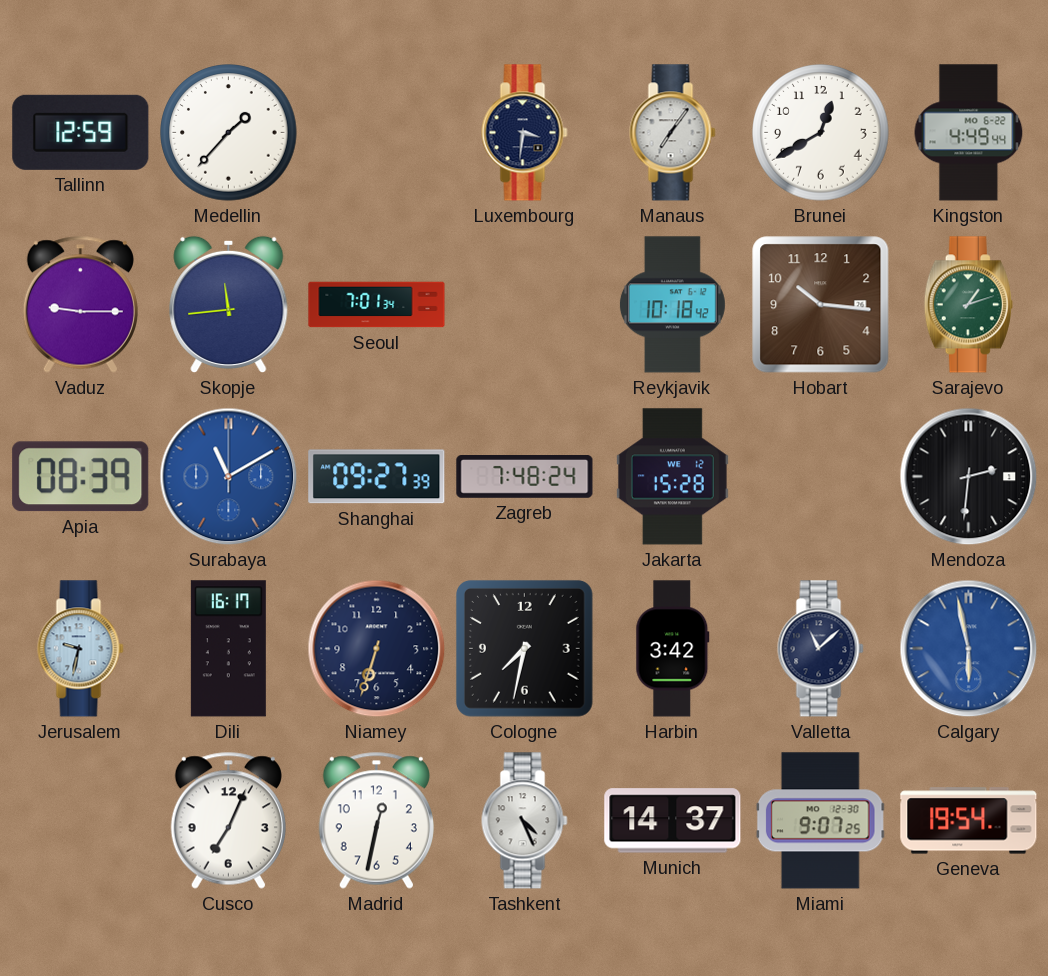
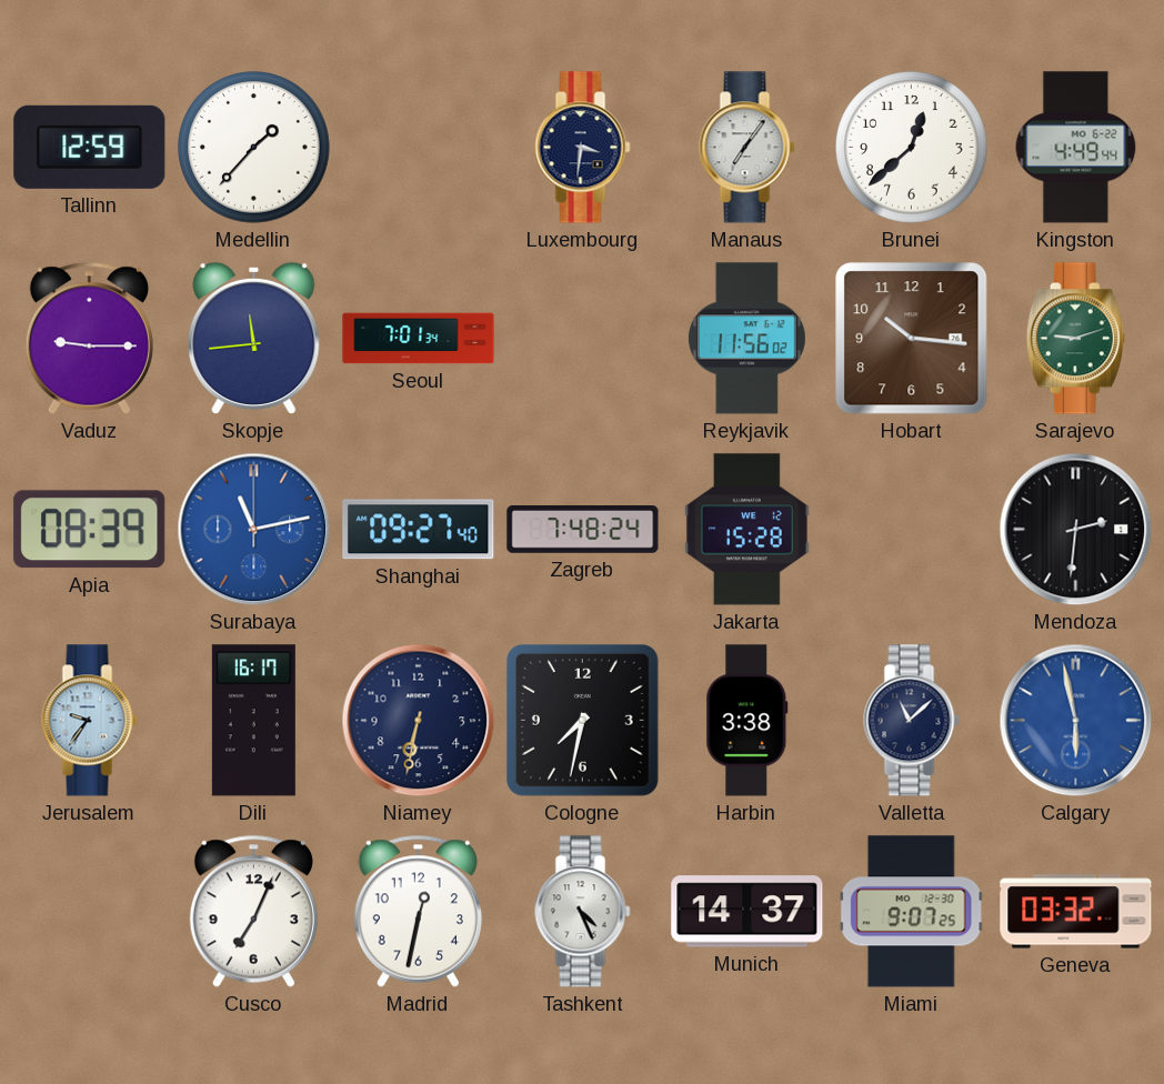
Brunei: 12:40 -> 12:38 (912, 148)
Reykjavik: 10:18 -> 11:56 (746, 339)
Sarajevo: 1:12 -> 9:12 (1075, 339)
Surabaya: 11:10 -> 11:13 (254, 530)
Shanghai: 09:27:39 -> 09:27:40 (419, 530)
Jerusalem: 9:32 -> 9:36 (90, 721)
Niamey: 6:33 -> 6:32 (419, 721)
Harbin: 3:42 -> 3:38 (747, 721)
Geneva: 19:54 -> 03:32 (1076, 912)
